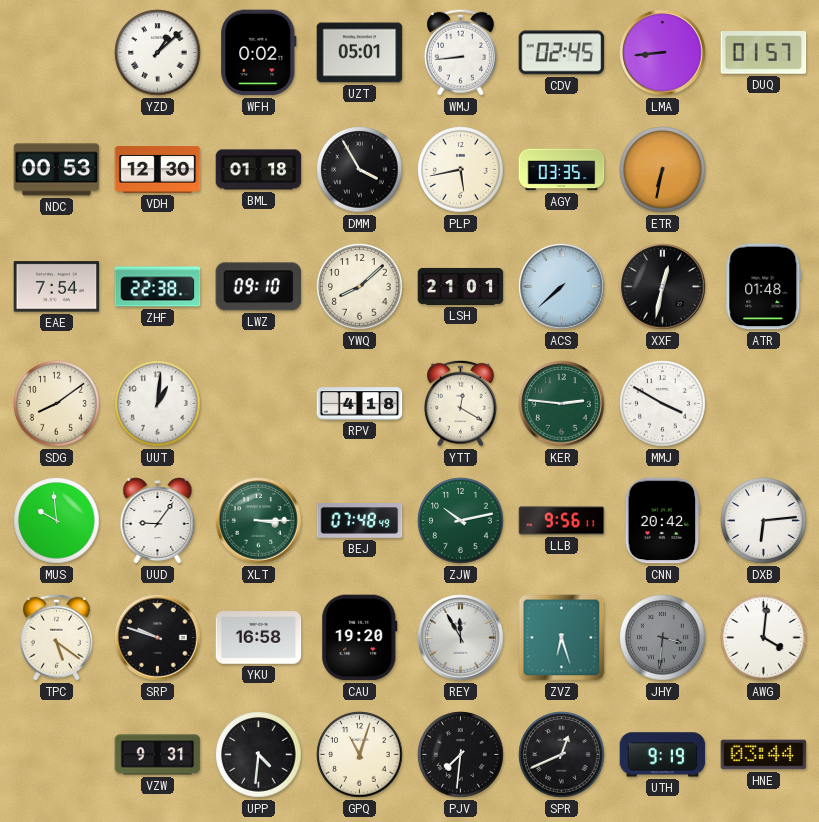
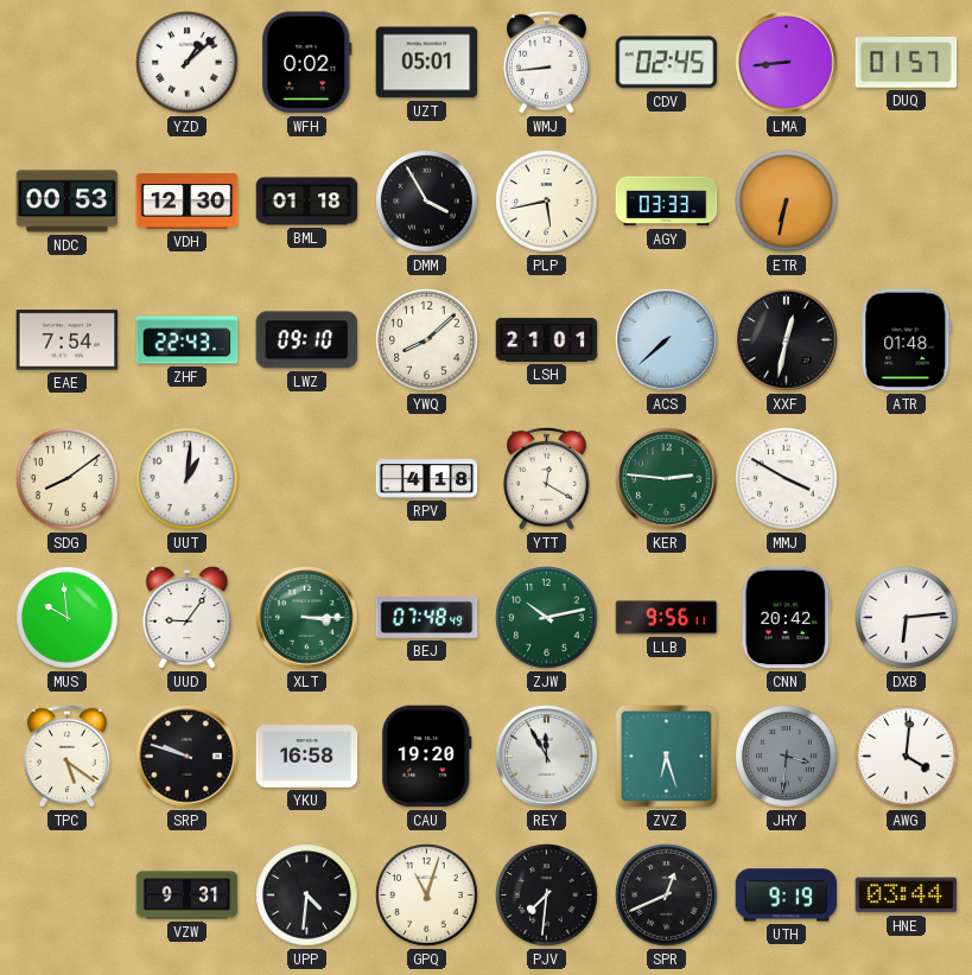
AGY: 03:35 -> 03:33 (667, 202)
ZHF: 22:38 -> 22:43 (188, 340)
